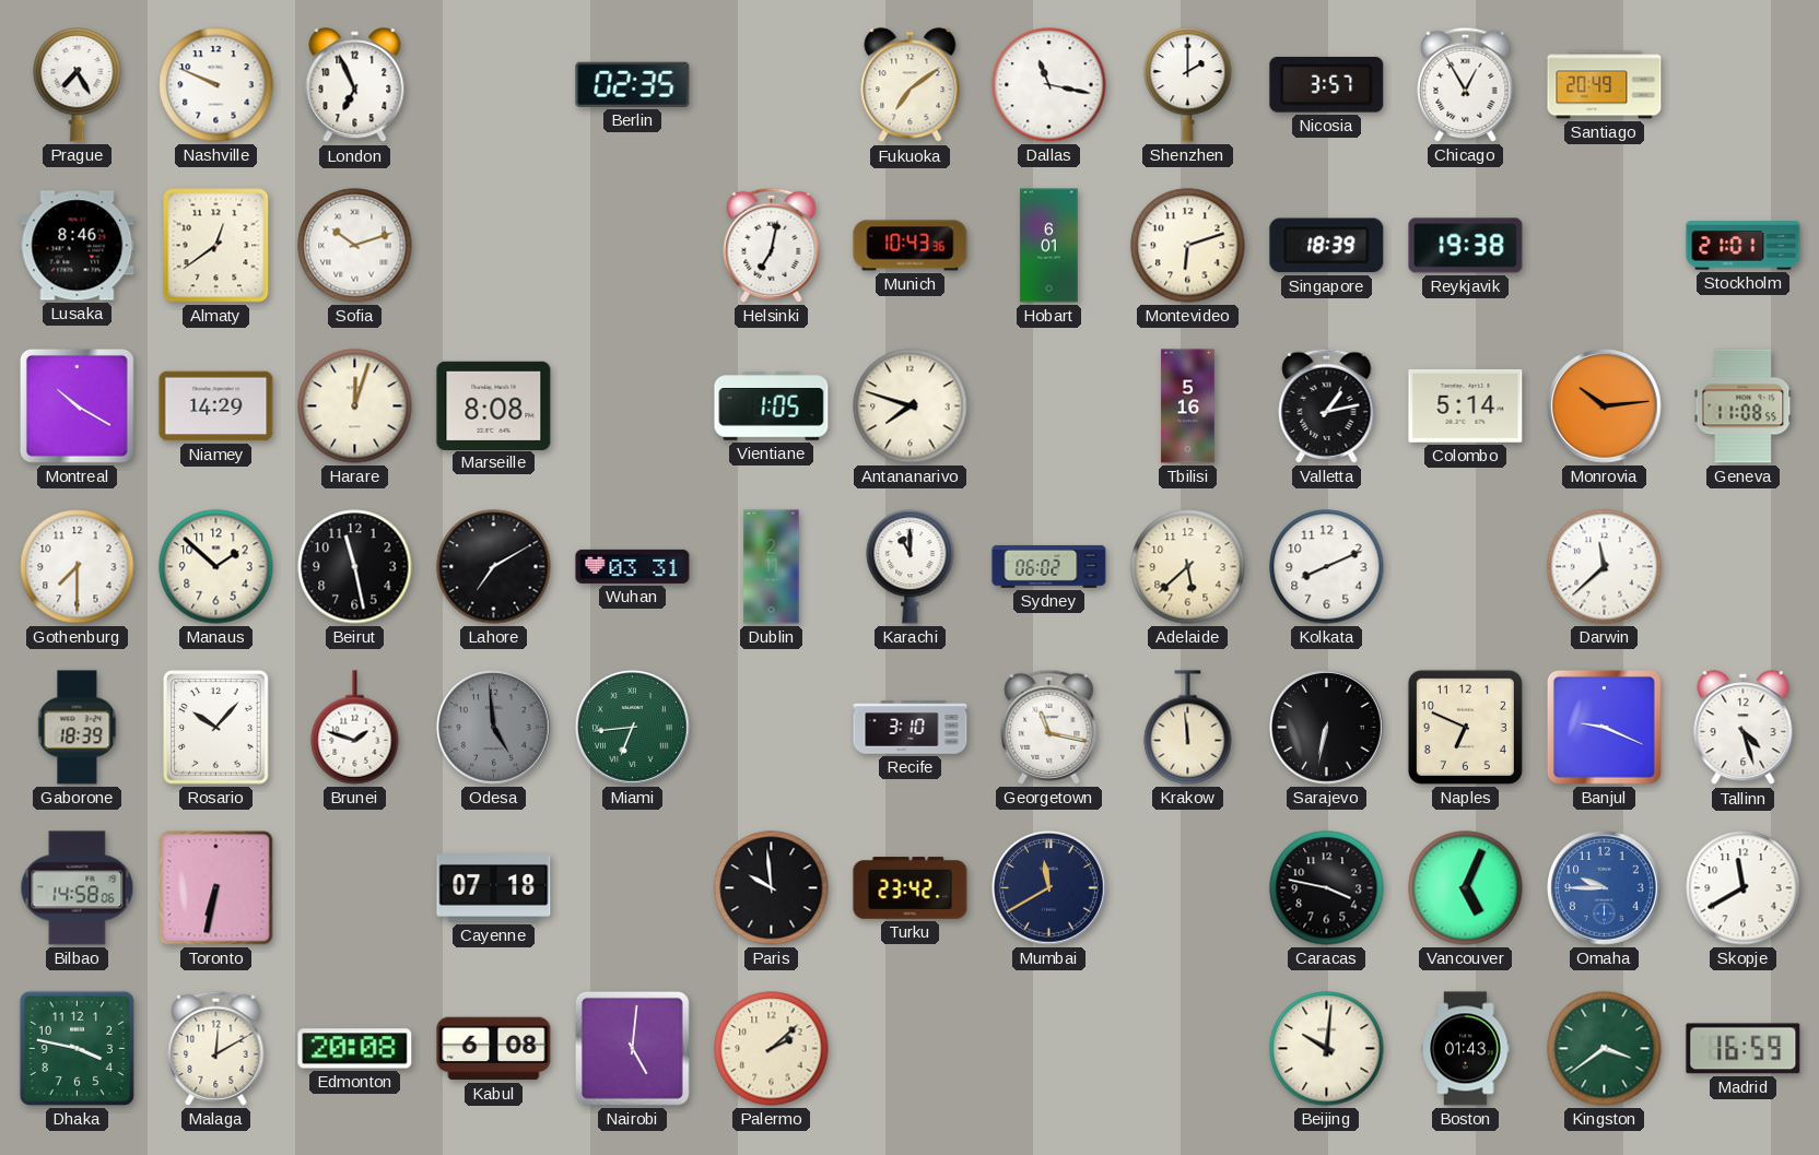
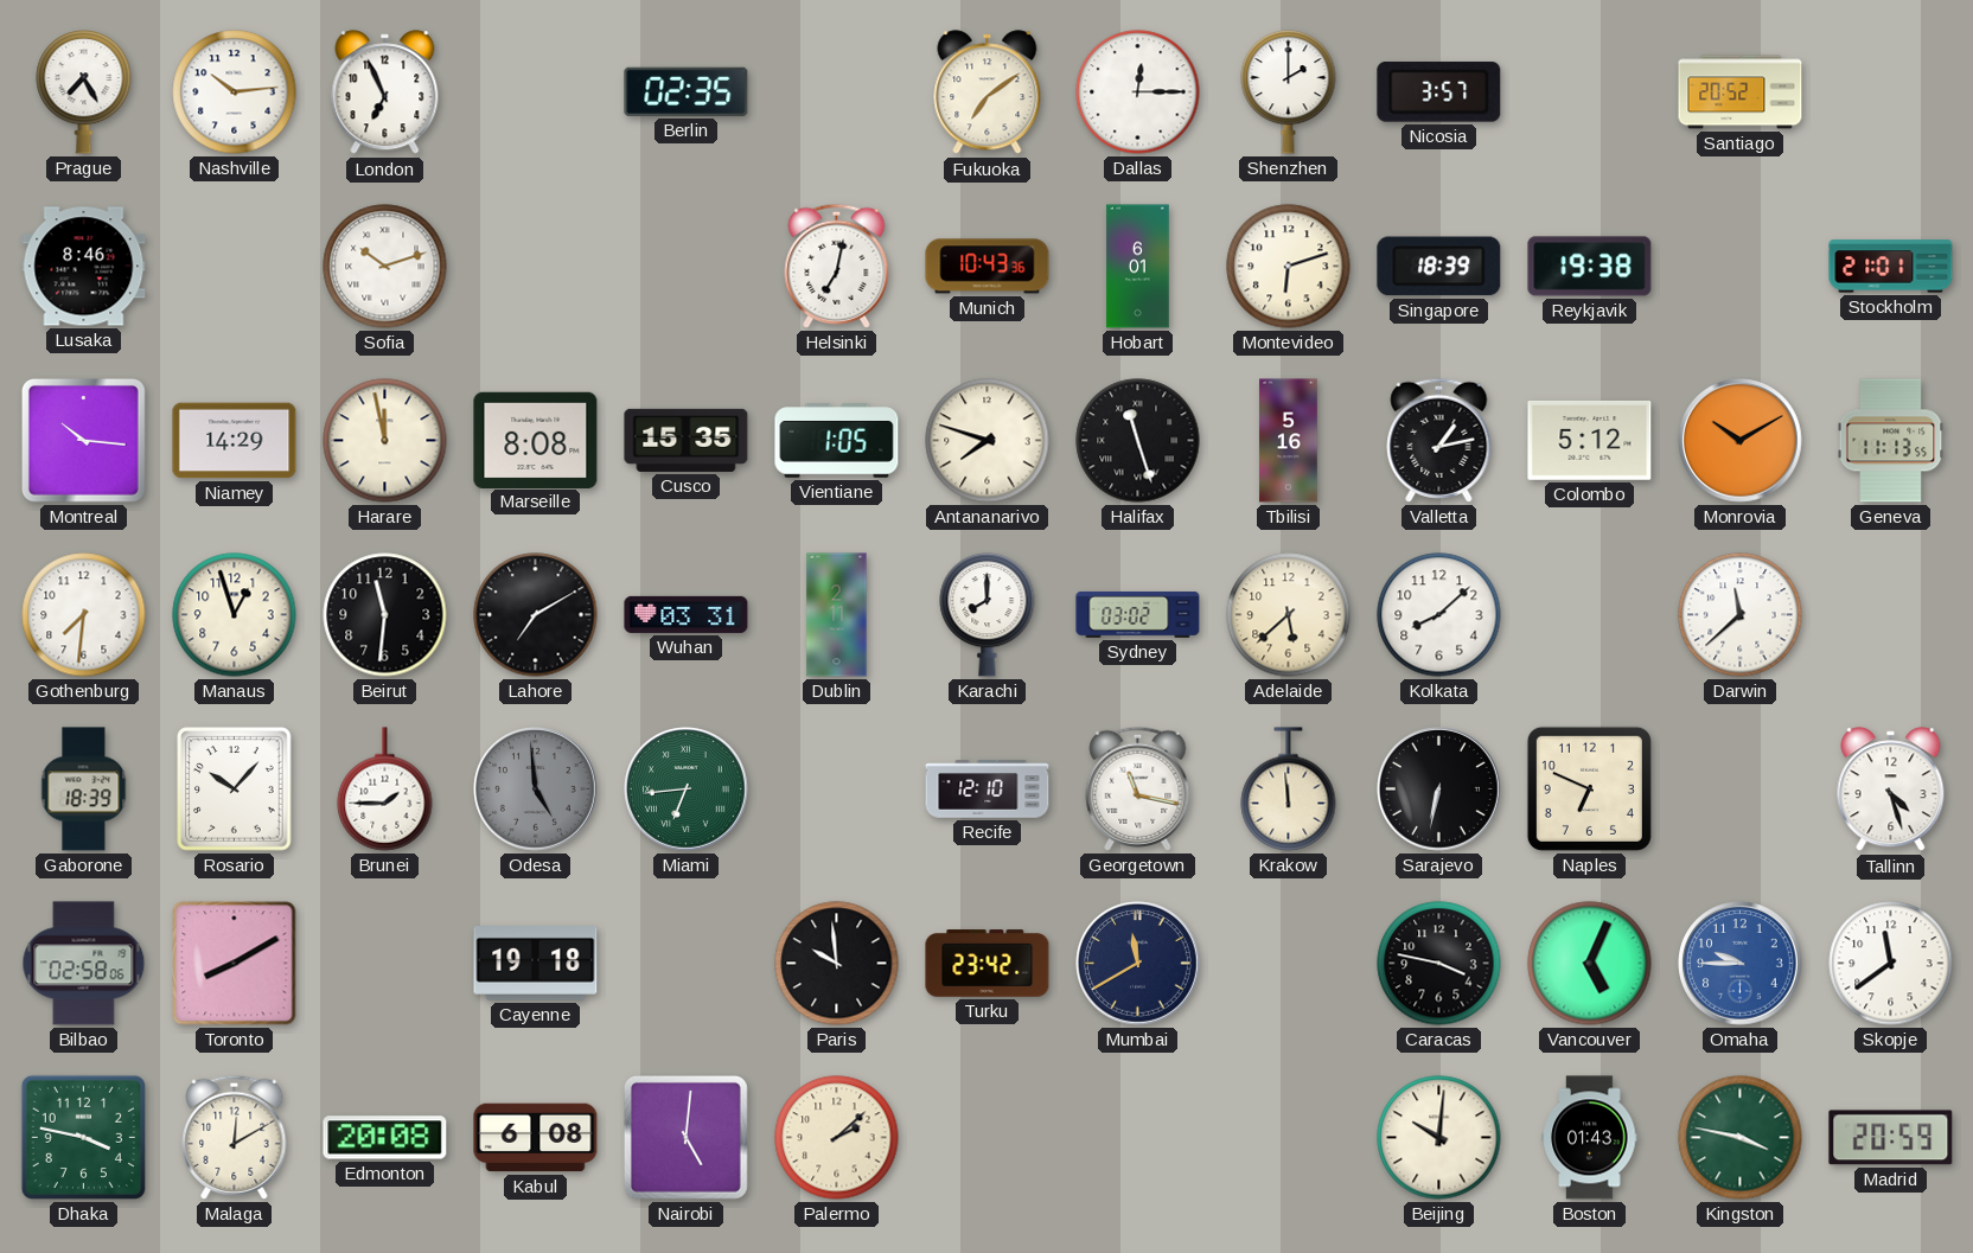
Nashville: 9:49 -> 10:14 (235, 92)
Dallas: 11:17 -> 12:15 (1138, 92)
Chicago: 12:55 -> none (1466, 84)
Santiago: 20:49 -> 20:52 (1741, 92)
Almaty: 12:39 -> none (216, 246)
Montreal: 10:20 -> 10:16 (83, 440)
Harare: 12:03 -> 11:58 (385, 441)
Cusco: none -> 15:35 (687, 440)
Halifax: none -> 11:27 (1138, 441)
Colombo: 5:14 -> 5:12 (1590, 440)
Monrovia: 10:14 -> 10:10 (1741, 441)
Geneva: 11:08 -> 11:13 (1891, 441)
Gothenburg: 7:30 -> 7:31 (84, 615)
Manaus: 1:52 -> 12:57 (235, 615)
Beirut: 11:28 -> 11:31 (385, 615)
Karachi: 11:00 -> 8:00 (988, 615)
Sydney: 06:02 -> 03:02 (1138, 614)
Kolkata: 8:11 -> 8:08 (1439, 615)
Brunei: 1:48 -> 1:45 (385, 789)
Recife: 3:10 -> 12:10 (988, 789)
Banjul: 9:19 -> none (1604, 727)
Bilbao: 14:58 -> 02:58 (84, 964)
Toronto: 6:32 -> 8:10 (235, 964)
Cayenne: 07:18 -> 19:18 (536, 964)
Skopje: 11:40 -> 11:39 (1891, 964)
Kingston: 3:39 -> 3:47 (1741, 1138)
Madrid: 16:59 -> 20:59 (1891, 1138)
